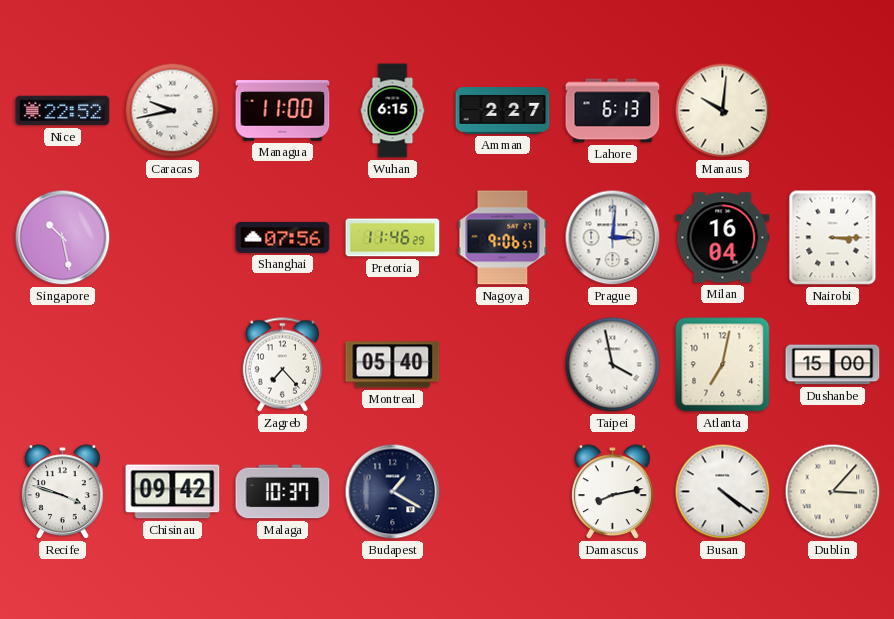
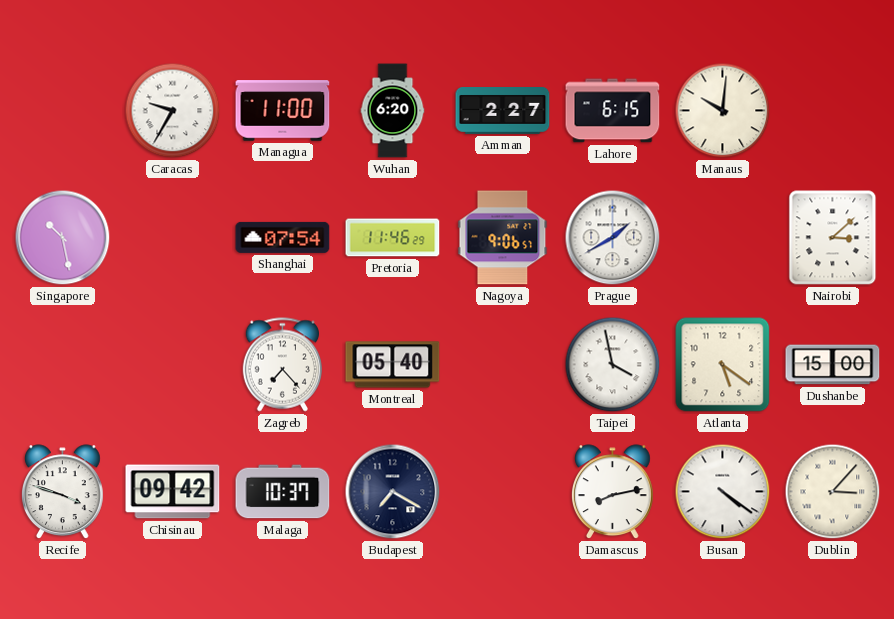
Nice: 22:52 -> none (63, 111)
Caracas: 9:43 -> 9:35 (173, 111)
Wuhan: 6:15 -> 6:20 (393, 111)
Lahore: 6:13 -> 6:15 (613, 111)
Shanghai: 07:56 -> 07:54 (283, 237)
Prague: 3:01 -> 1:40 (613, 238)
Milan: 16:04 -> none (723, 238)
Nairobi: 3:15 -> 3:08 (833, 238)
Atlanta: 7:02 -> 5:21 (723, 365)
Budapest: 1:20 -> 7:20 (393, 492)
